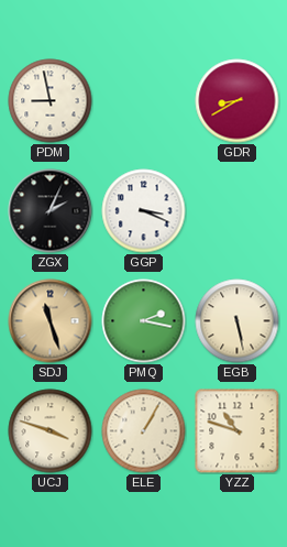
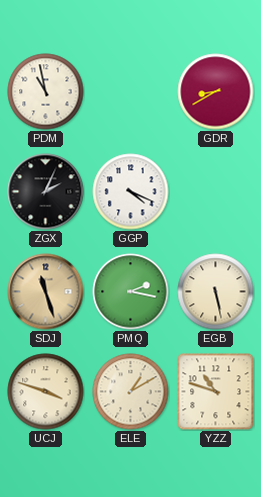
PDM: 8:58 -> 10:58 (46, 92)
GGP: 3:19 -> 4:19 (131, 192)
ELE: 1:05 -> 1:10 (131, 392)
